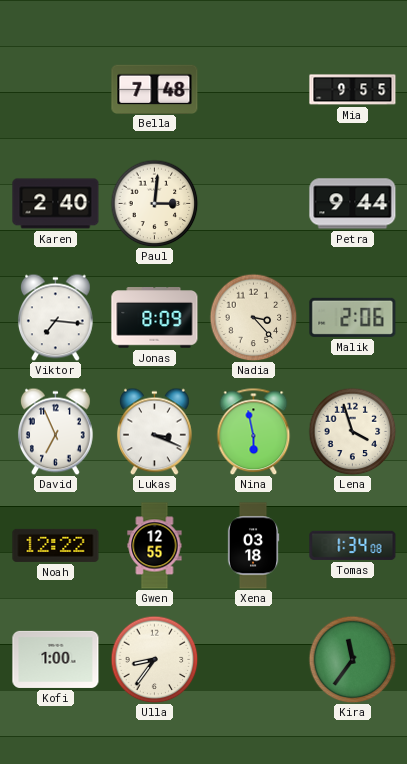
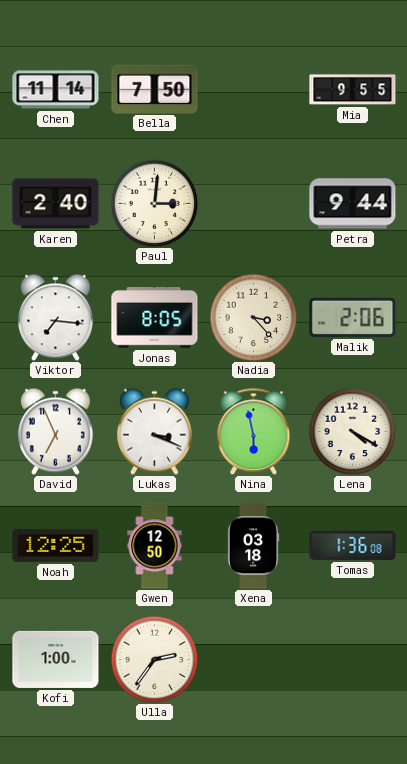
Chen: none -> 11:14 (56, 90)
Bella: 7:48 -> 7:50 (155, 89)
Jonas: 8:09 -> 8:05 (155, 318)
Lena: 3:57 -> 4:20 (352, 431)
Noah: 12:22 -> 12:25 (56, 545)
Gwen: 12:55 -> 12:50 (155, 546)
Tomas: 1:34 -> 1:36 (353, 545)
Ulla: 8:36 -> 2:36 (154, 659)
Kira: 11:36 -> none (352, 659)
